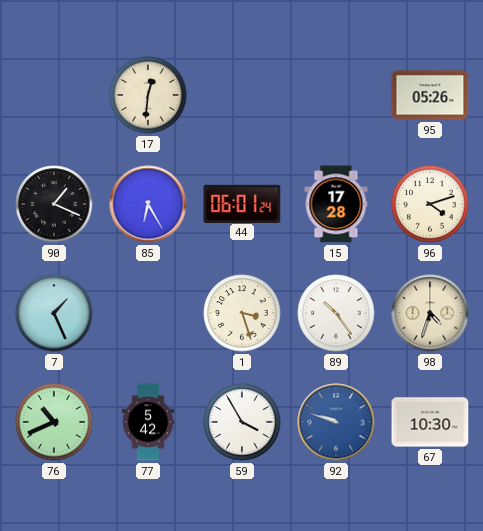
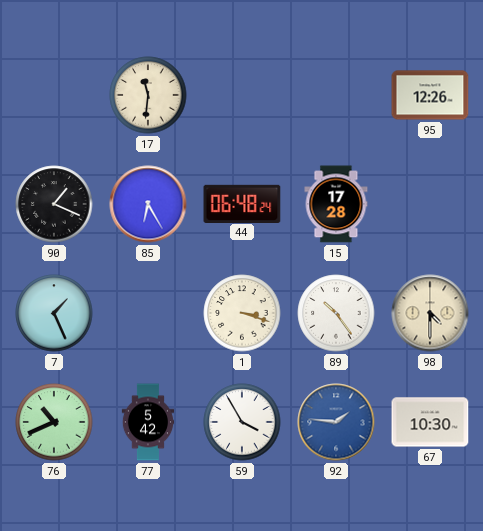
17: 12:31 -> 11:31 (148, 95)
95: 05:26 -> 12:26 (430, 95)
44: 06:01 -> 06:48 (242, 203)
96: 4:12 -> none (430, 204)
1: 3:27 -> 3:18 (242, 313)
98: 4:33 -> 4:30 (430, 313)
92: 9:48 -> 1:46 (336, 422)
